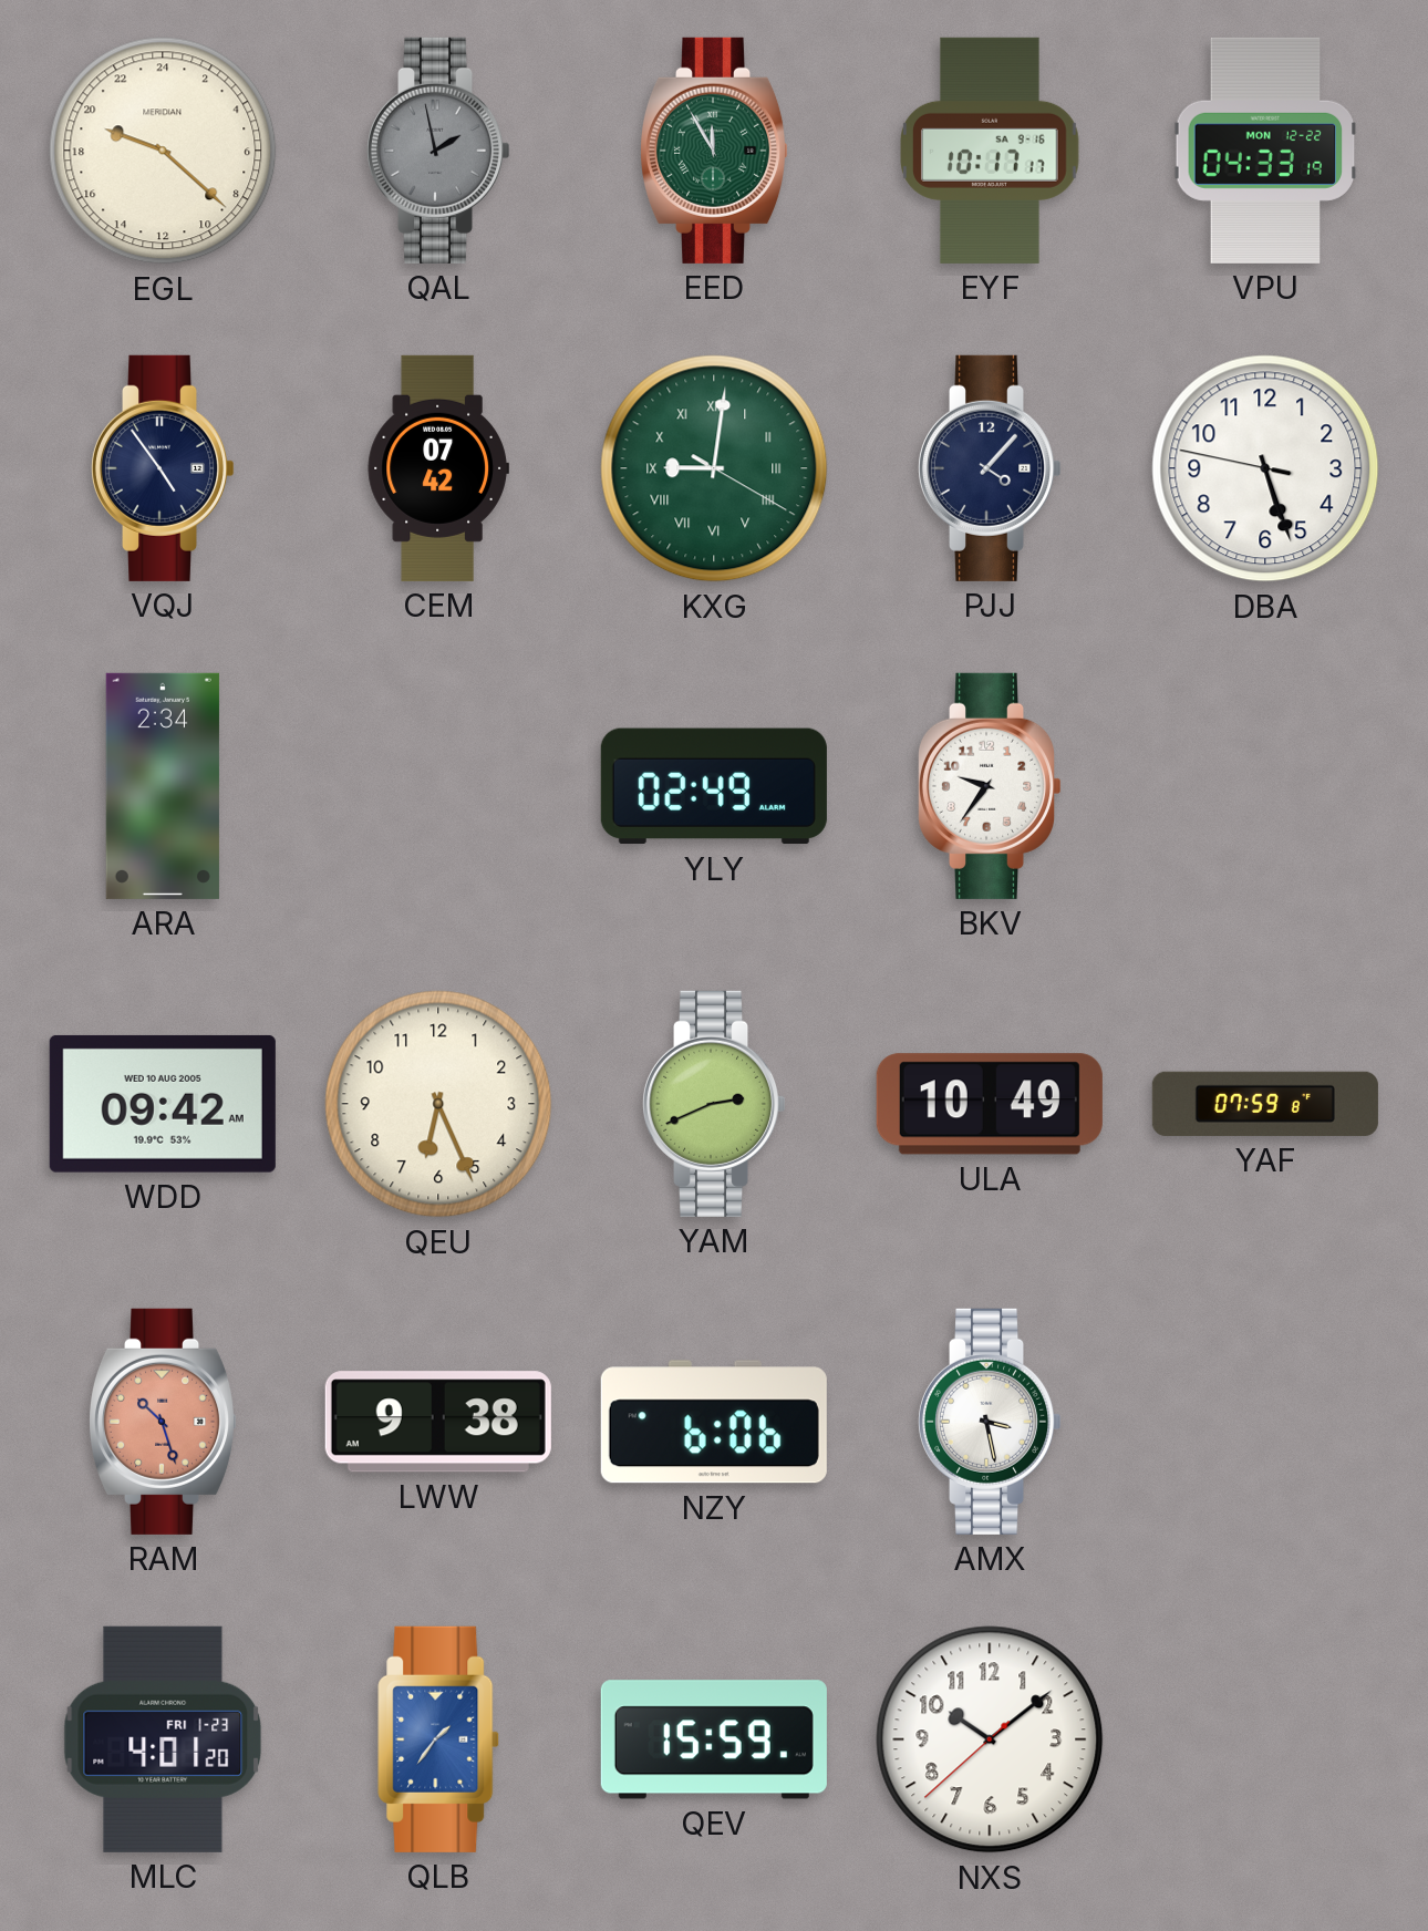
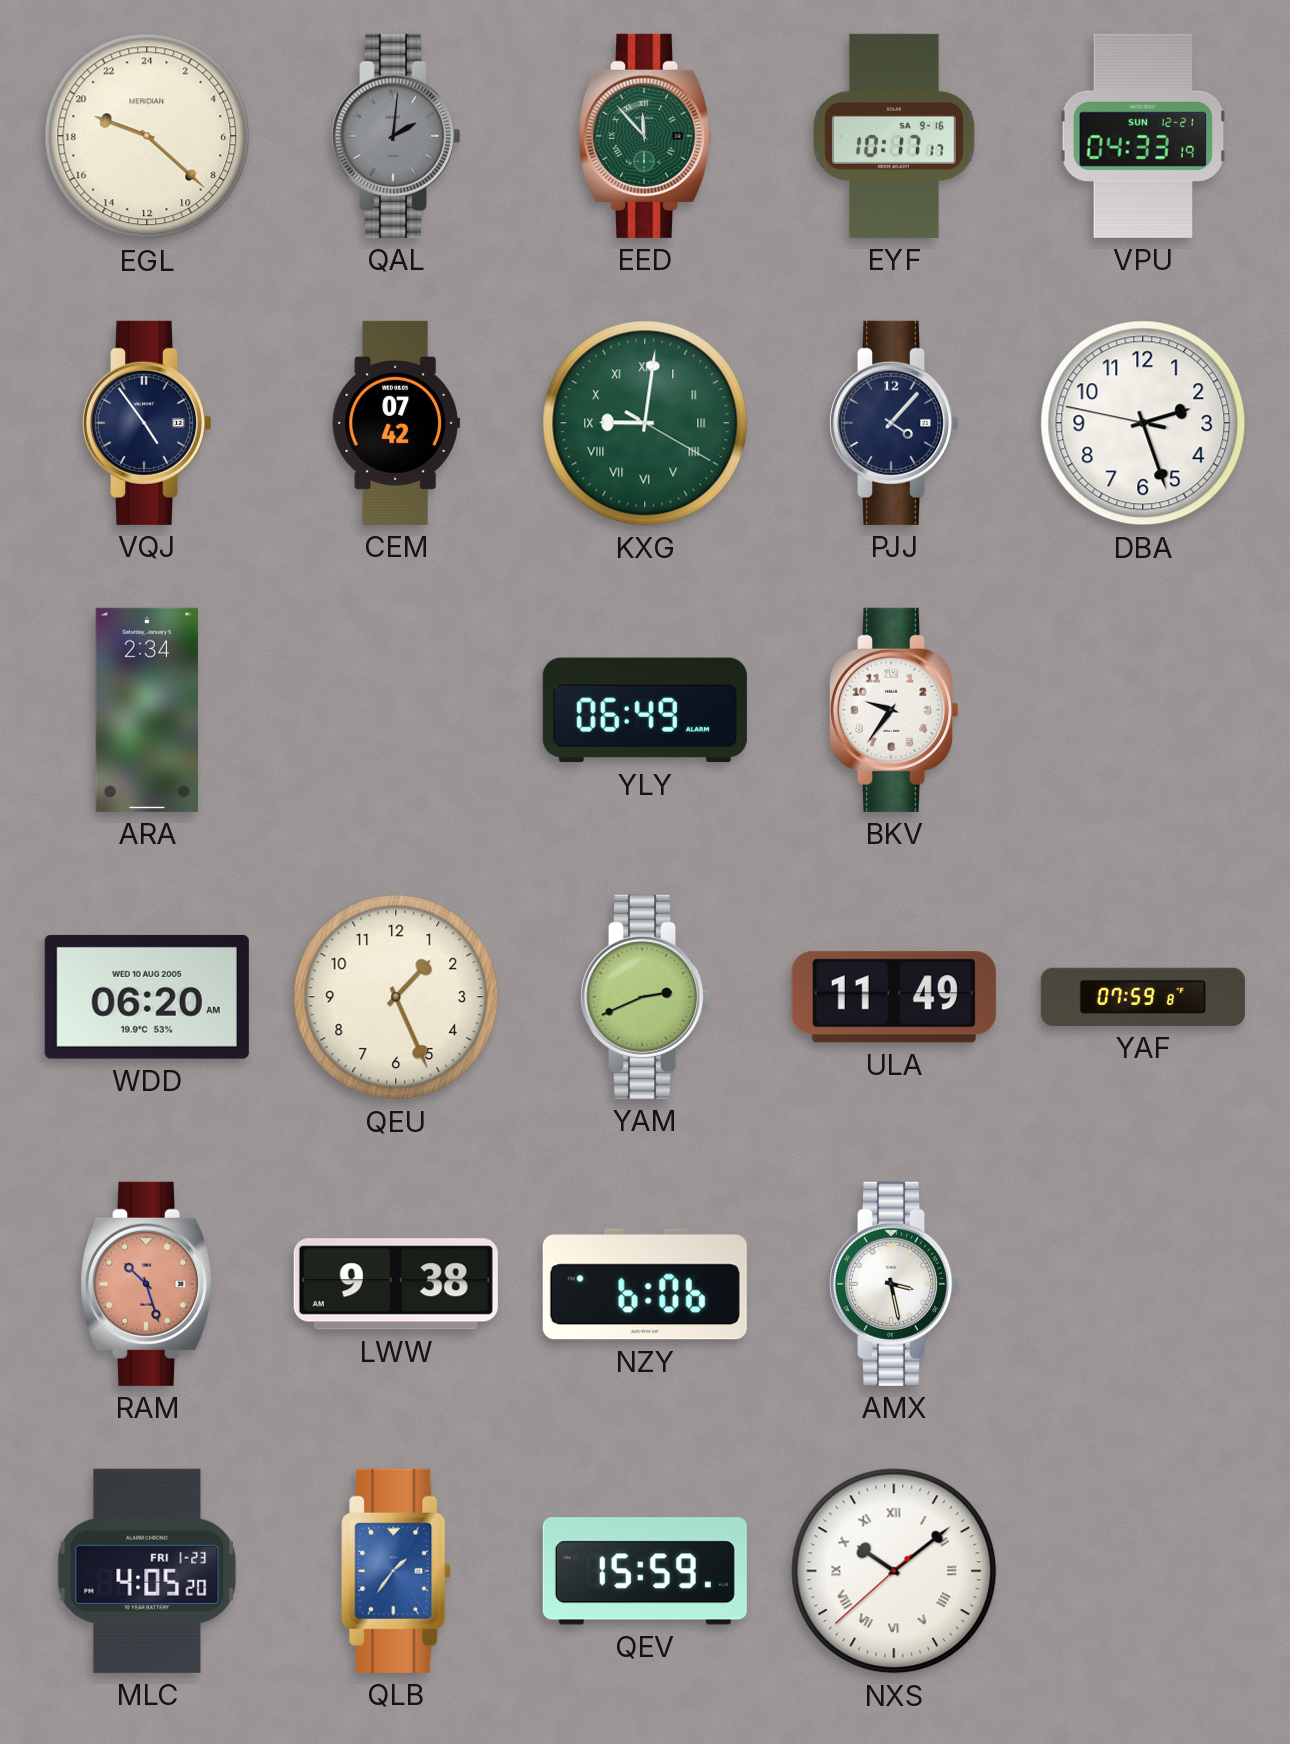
QAL: 1:58 -> 2:01 (396, 136)
EED: 11:55 -> 11:53 (645, 136)
VPU date: MON 12-22 -> SUN 12-21 (1143, 136)
DBA: 5:26 -> 2:26 (1143, 423)
YLY: 02:49 -> 06:49 (645, 710)
WDD: 09:42 -> 06:20 (147, 997)
QEU: 6:26 -> 1:26 (396, 997)
ULA: 10:49 -> 11:49 (894, 997)
MLC: 4:01 -> 4:05 (147, 1571)
NXS numerals: Arabic -> Roman (894, 1571)
